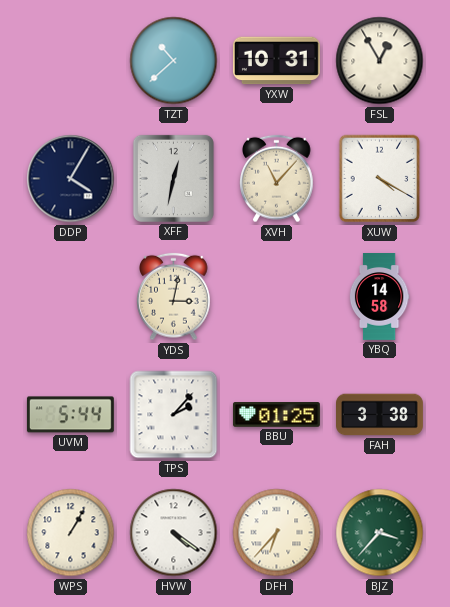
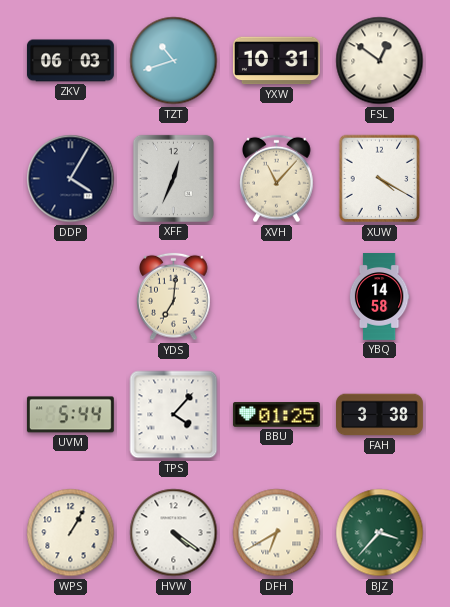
ZKV: none -> 06:03 (70, 61)
TZT: 10:38 -> 10:42 (174, 61)
FSL: 12:55 -> 12:51 (380, 61)
XFF: 12:32 -> 12:34 (173, 178)
YDS: 3:02 -> 7:01 (174, 297)
TPS: 2:07 -> 4:07 (174, 415)
DFH: 6:37 -> 6:40 (277, 533)
